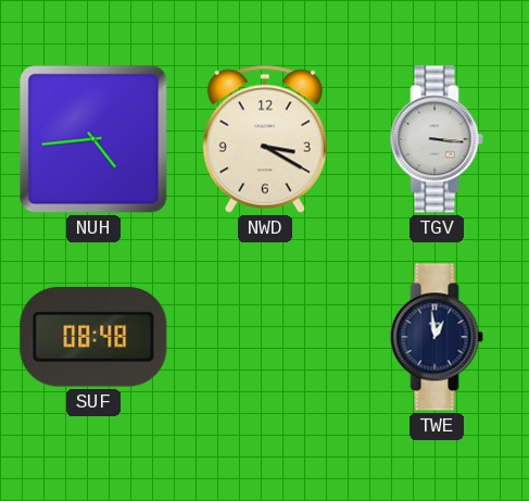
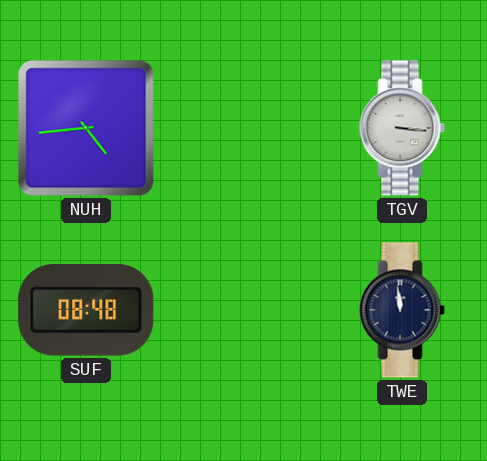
NWD: 3:20 -> none (265, 139)
TWE: 12:59 -> 11:59 (402, 310)
